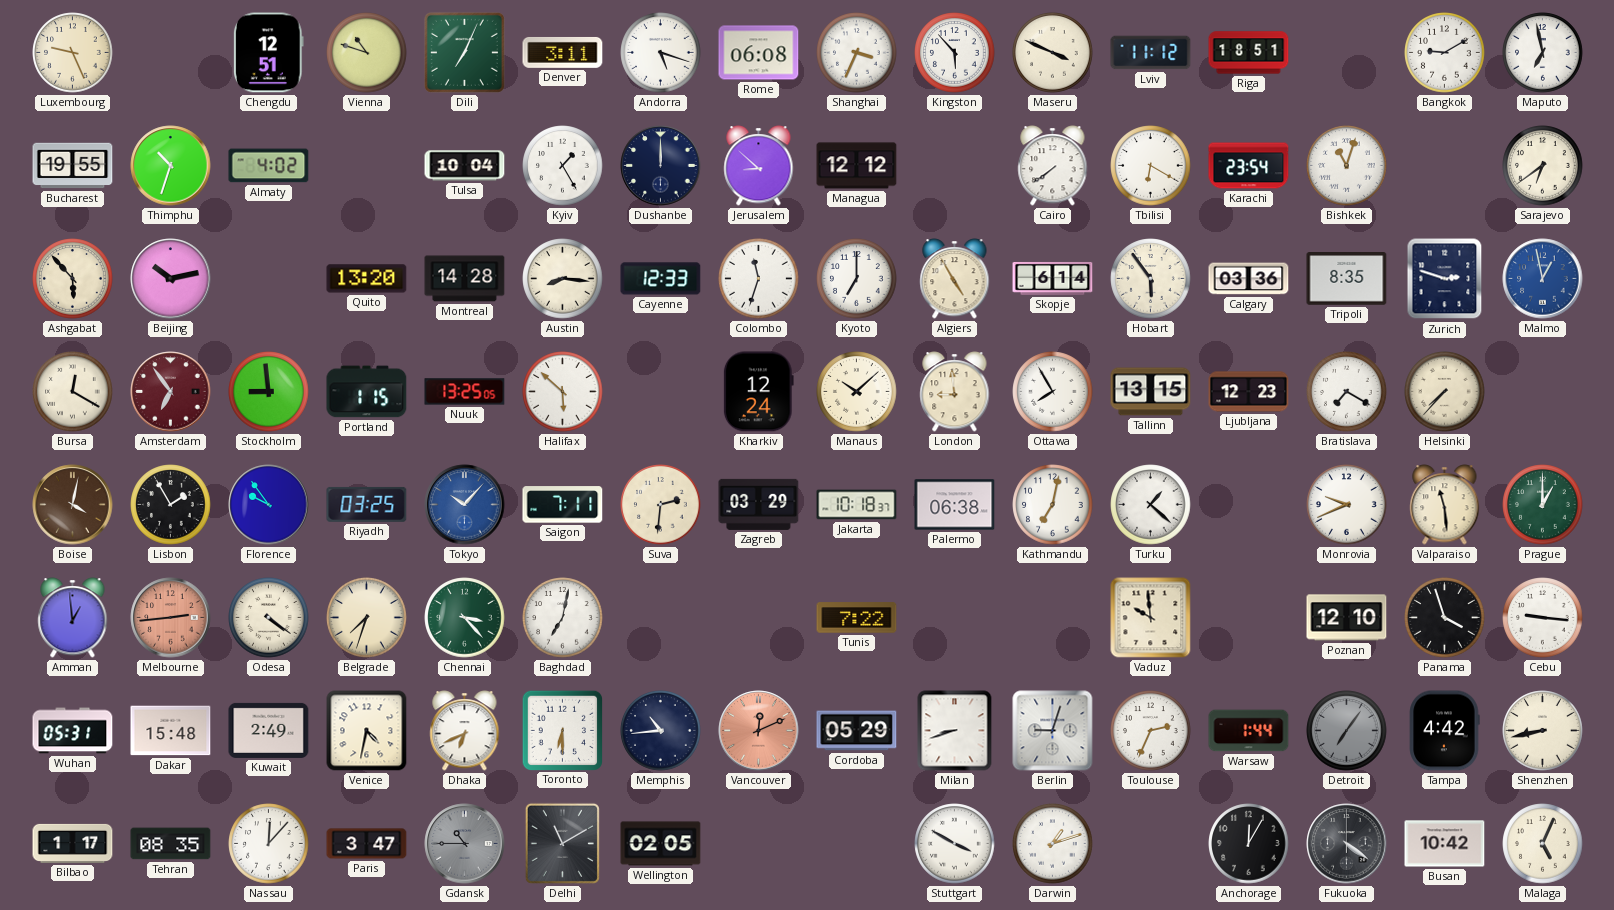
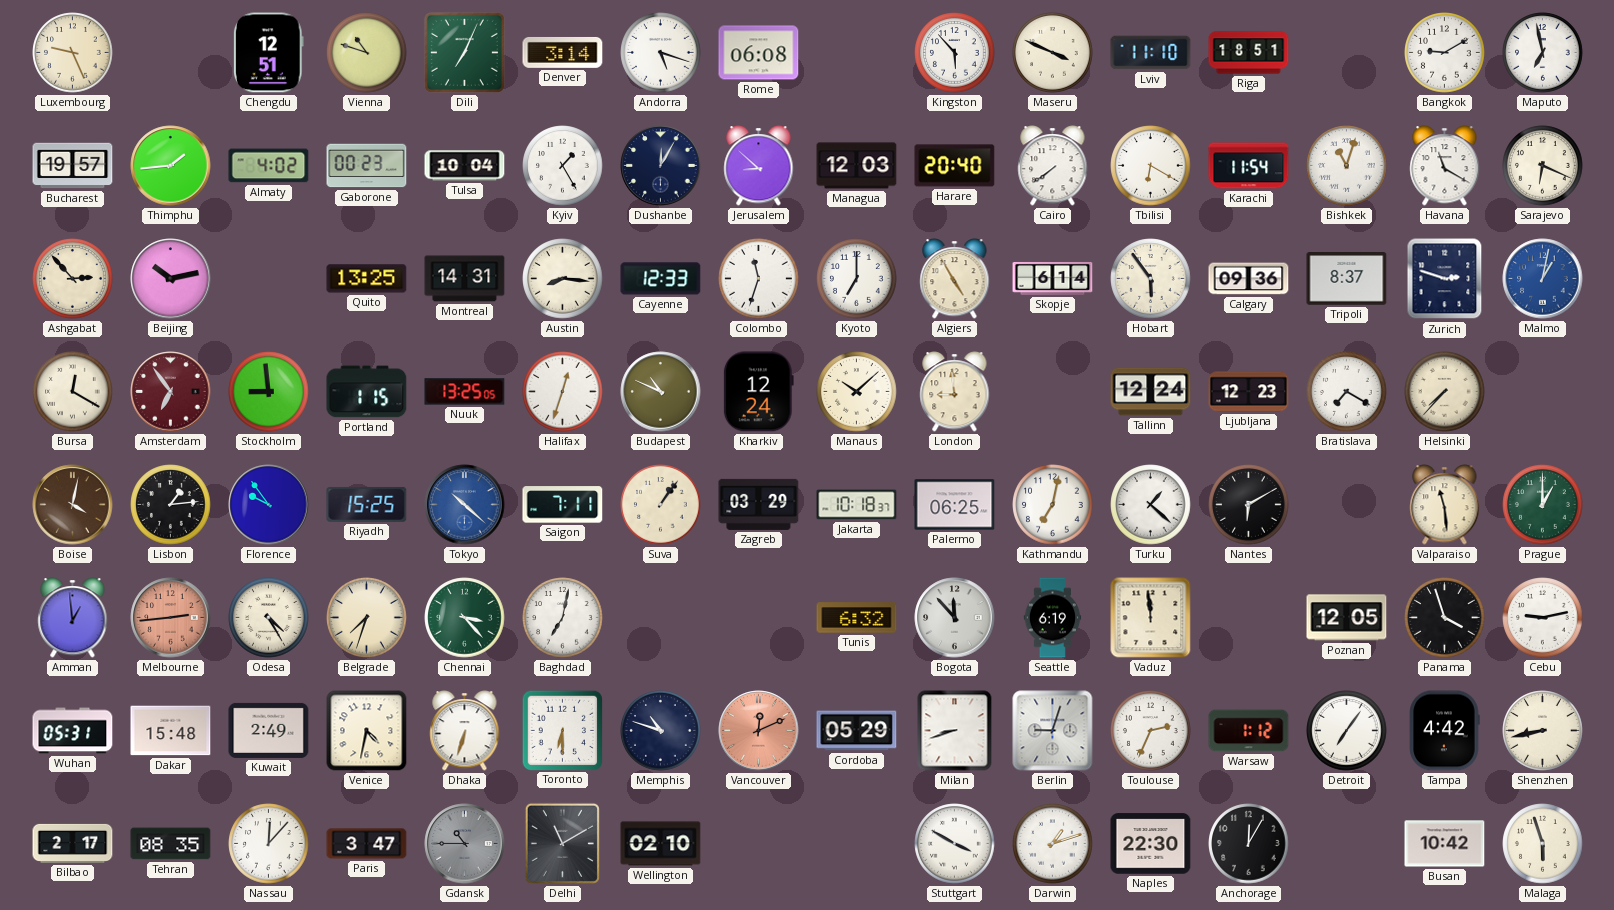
Denver: 3:11 -> 3:14 (563, 52)
Shanghai: 3:34 -> none (857, 53)
Lviv: 11:12 -> 11:10 (1151, 53)
Bucharest: 19:55 -> 19:57 (73, 166)
Thimphu: 10:33 -> 1:44 (171, 166)
Gaborone: none -> 00:23 (367, 166)
Dushanbe: 12:00 -> 12:05 (661, 166)
Managua: 12:12 -> 12:03 (857, 166)
Harare: none -> 20:40 (955, 166)
Karachi: 23:54 -> 11:54 (1249, 166)
Havana: none -> 11:20 (1445, 166)
Sarajevo: 6:39 -> 6:19 (1543, 166)
Ashgabat: 5:53 -> 2:53 (73, 279)
Quito: 13:20 -> 13:25 (367, 279)
Montreal: 14:28 -> 14:31 (465, 279)
Calgary: 03:36 -> 09:36 (1249, 279)
Tripoli: 8:35 -> 8:37 (1347, 279)
Malmo: 12:58 -> 1:02 (1543, 279)
Halifax: 5:52 -> 12:33 (563, 392)
Budapest: none -> 10:49 (661, 392)
Ottawa: 7:55 -> none (1053, 392)
Tallinn: 13:15 -> 12:24 (1151, 392)
Lisbon: 1:55 -> 1:14 (171, 505)
Riyadh: 03:25 -> 15:25 (367, 504)
Tokyo: 10:07 -> 10:22 (465, 505)
Suva: 2:31 -> 1:06 (661, 505)
Palermo: 06:38 -> 06:25 (955, 505)
Nantes: none -> 6:10 (1249, 505)
Monrovia: 9:41 -> none (1347, 505)
Odesa: 4:21 -> 4:25 (269, 618)
Tunis: 7:22 -> 6:32 (857, 618)
Bogota: none -> 11:53 (955, 618)
Seattle: none -> 6:19 (1053, 618)
Vaduz: 9:59 -> 11:59 (1151, 618)
Poznan: 12:10 -> 12:05 (1347, 618)
Cebu: 9:16 -> 9:13 (1543, 618)
Dhaka: 6:41 -> 6:33 (465, 731)
Memphis: 10:44 -> 10:48 (661, 731)
Warsaw: 1:44 -> 1:12 (1249, 731)
Detroit dial: grey -> white (1347, 731)
Bilbao: 1:17 -> 2:17 (73, 843)
Wellington: 02:05 -> 02:10 (661, 844)
Naples: none -> 22:30 (1151, 844)
Fukuoka: 4:21 -> none (1347, 844)
Malaga: 5:04 -> 5:57 (1543, 844)
